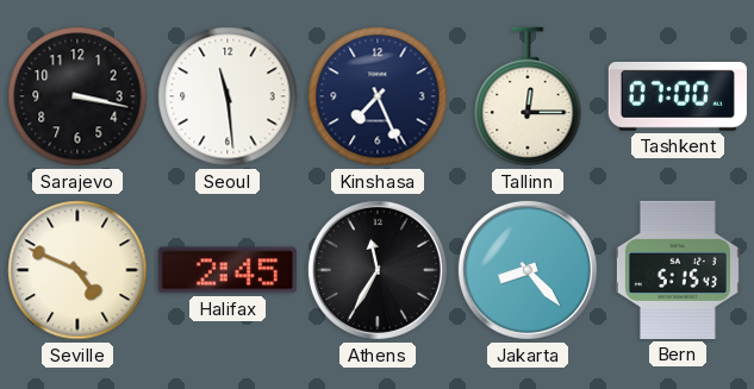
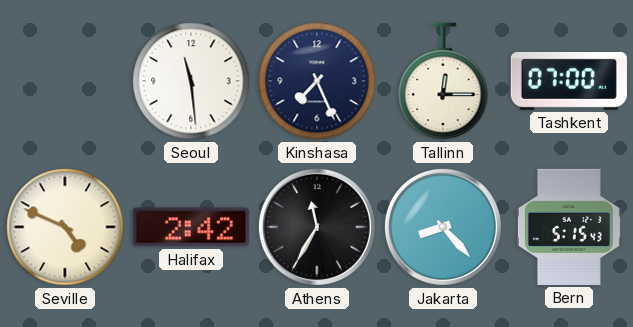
Sarajevo: 3:17 -> none (77, 96)
Halifax: 2:45 -> 2:42 (191, 227)
